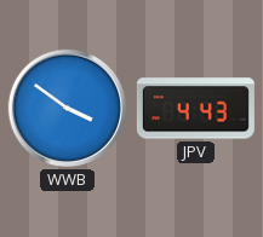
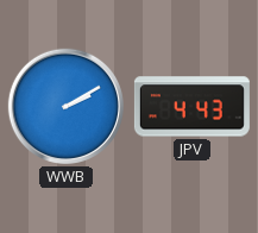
WWB: 3:51 -> 2:10 (65, 106)
